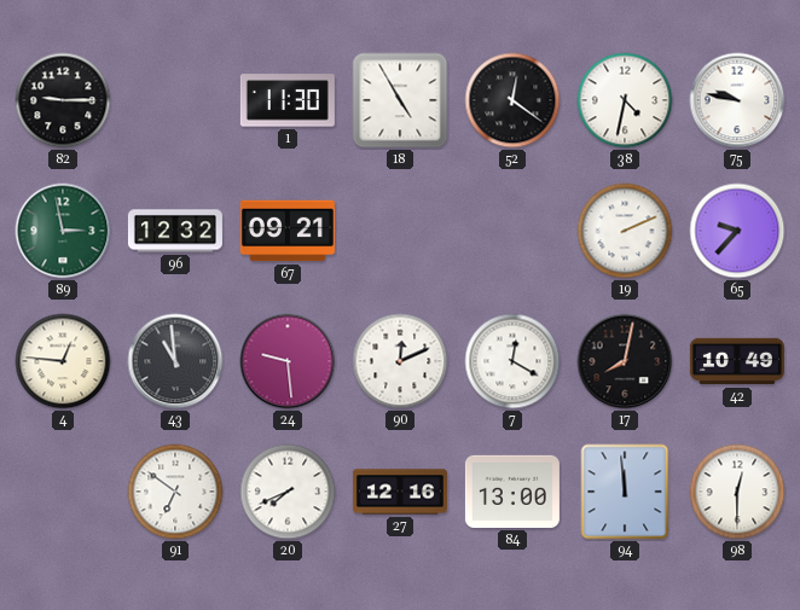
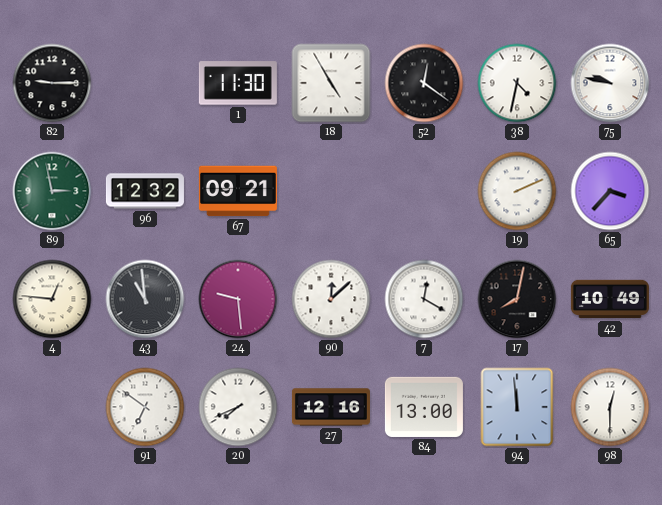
65: 9:37 -> 3:37 (610, 191)
90: 12:11 -> 12:08 (331, 299)
